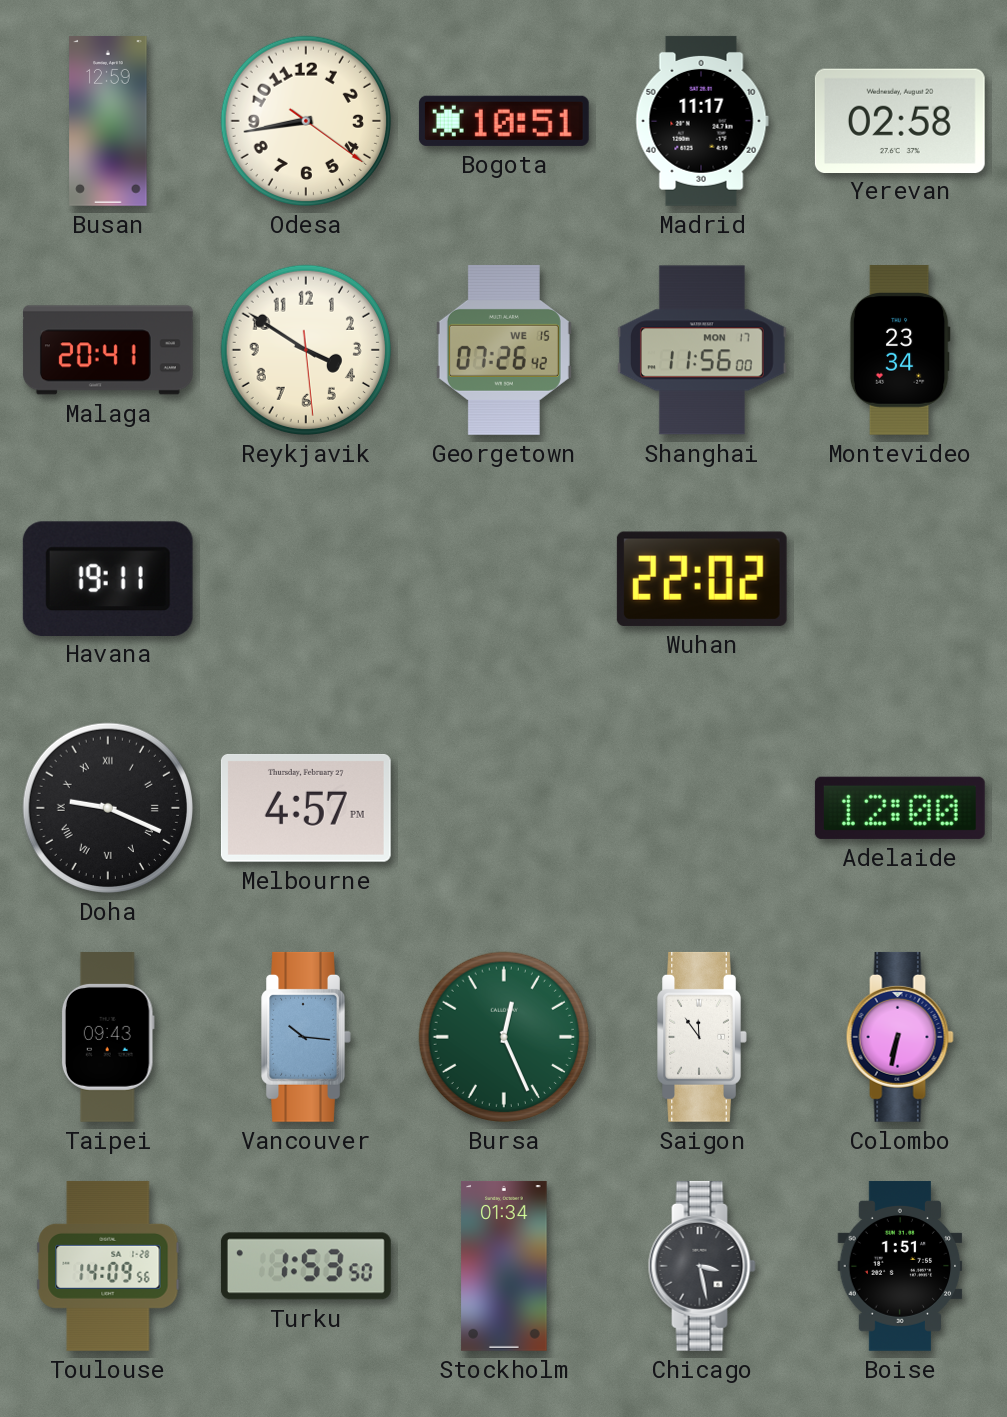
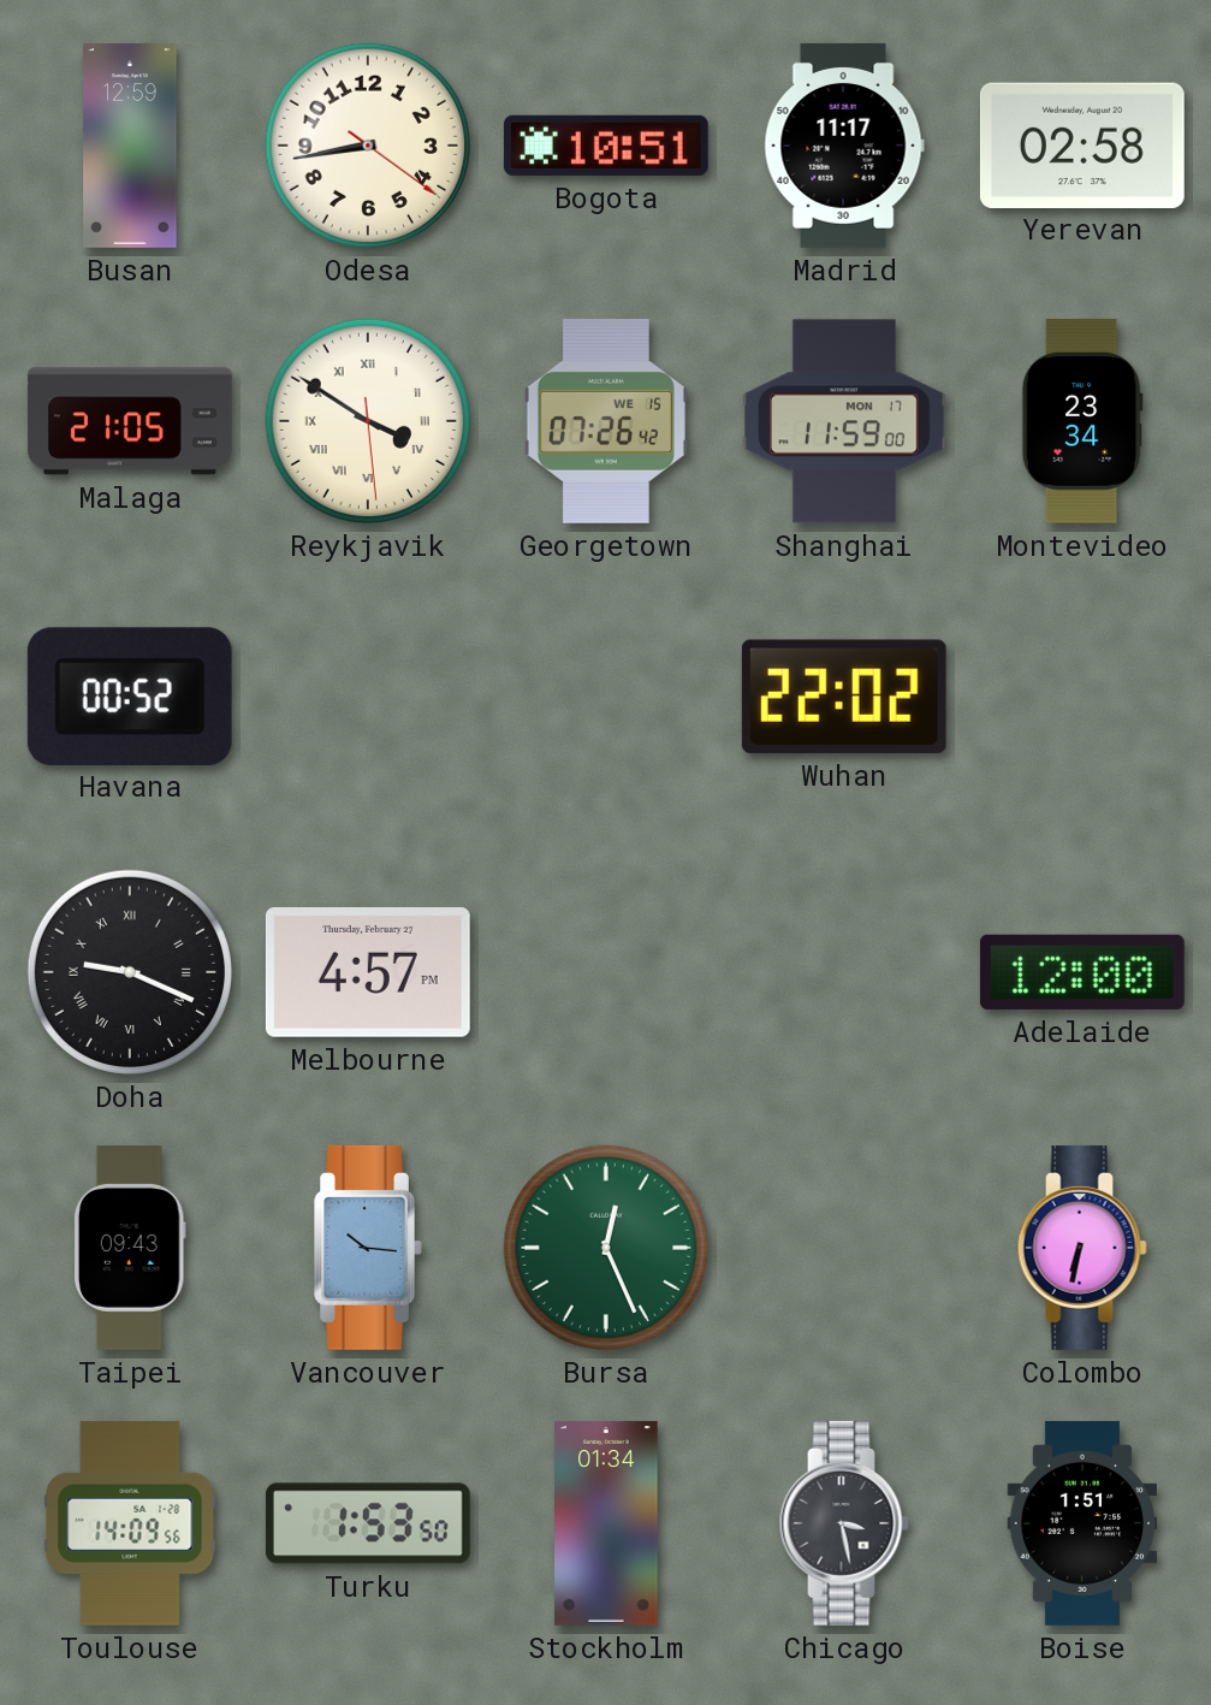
Malaga: 20:41 -> 21:05 (130, 421)
Reykjavik numerals: Arabic -> Roman (368, 421)
Shanghai: 11:56 -> 11:59 (844, 421)
Havana: 19:11 -> 00:52 (130, 695)
Saigon: 11:54 -> none (702, 1037)
